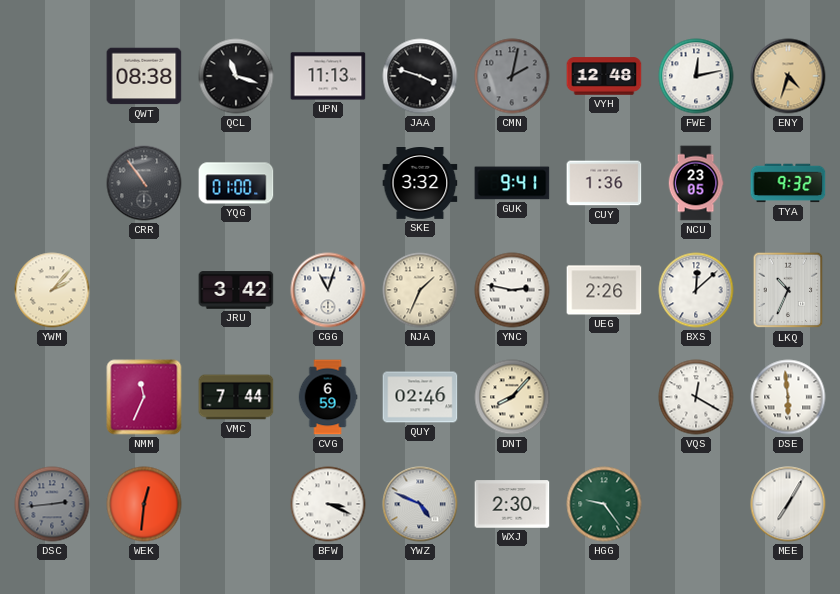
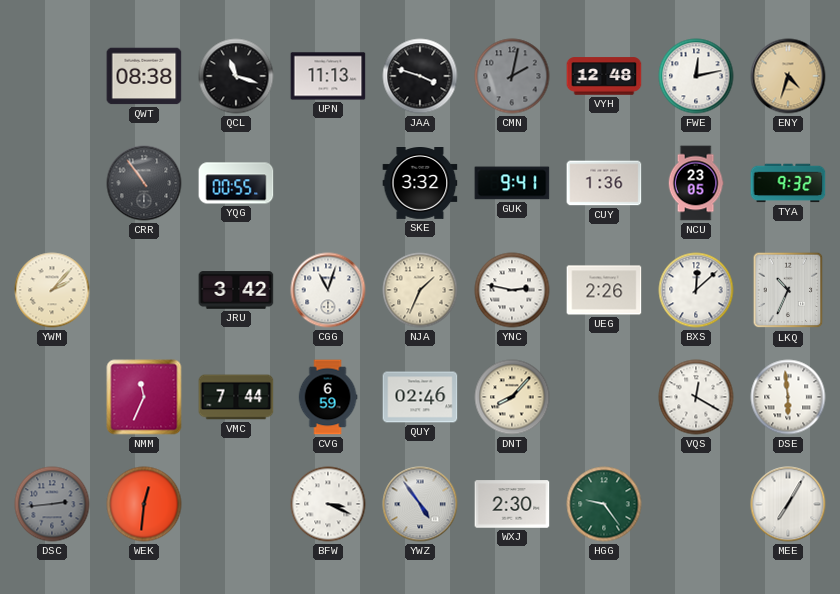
YQG: 01:00 -> 00:55 (236, 183)
YWZ: 4:49 -> 4:54 (420, 504)
